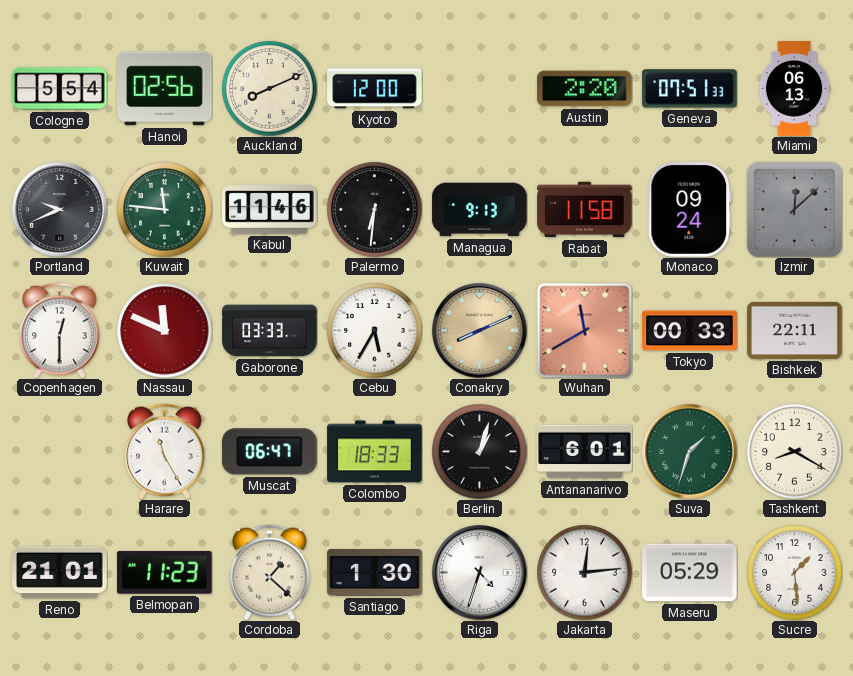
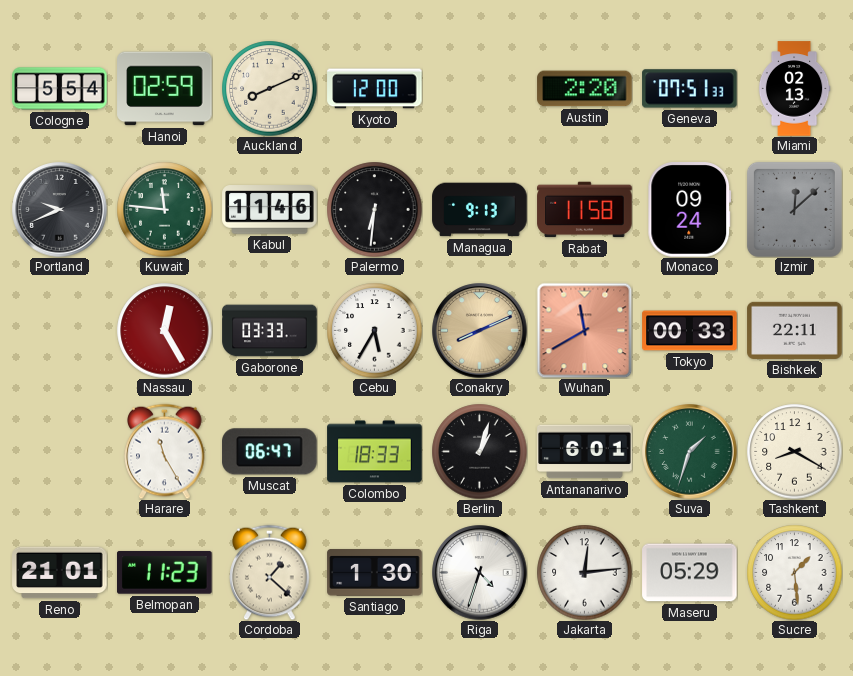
Hanoi: 02:56 -> 02:59 (165, 89)
Miami: 06:13 -> 02:13 (794, 89)
Copenhagen: 12:30 -> none (60, 330)
Nassau: 11:49 -> 12:25 (164, 330)
